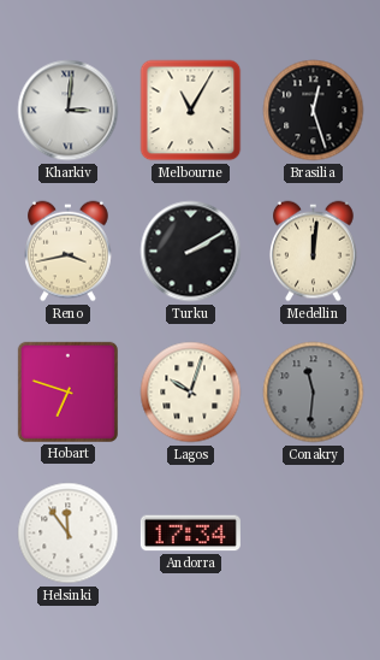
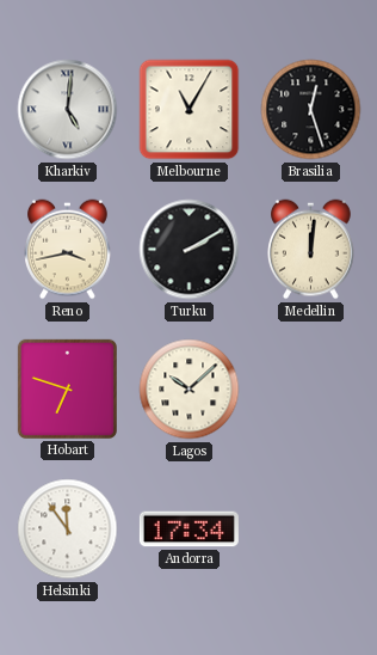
Kharkiv: 3:01 -> 5:01 (68, 110)
Lagos: 10:03 -> 10:08 (190, 390)
Conakry: 11:31 -> none (314, 393)
